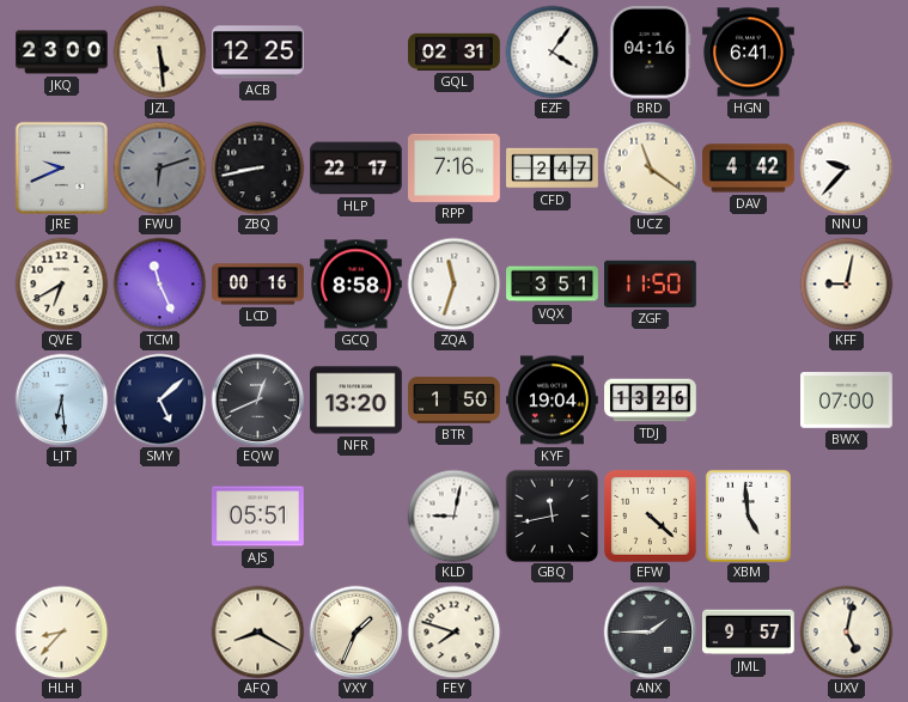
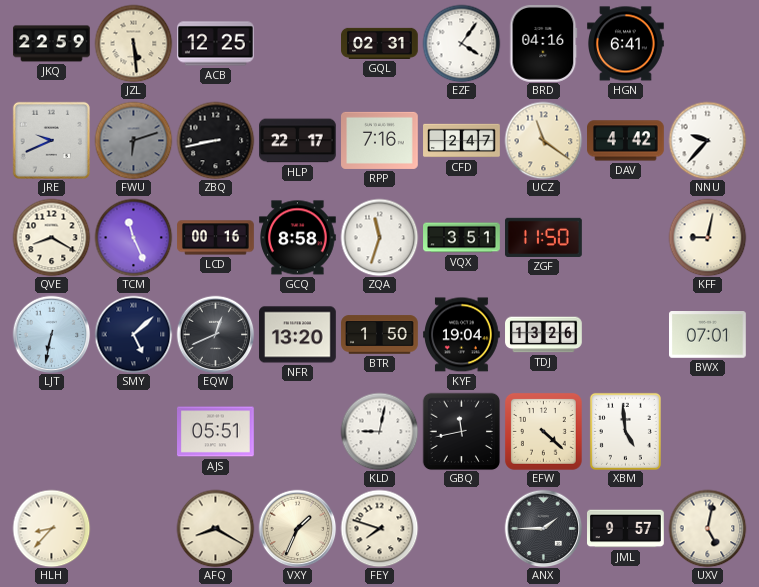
JKQ: 23:00 -> 22:59 (52, 44)
QVE: 6:40 -> 8:20 (51, 237)
LJT: 6:29 -> 6:32 (51, 334)
BWX: 07:00 -> 07:01 (708, 335)
